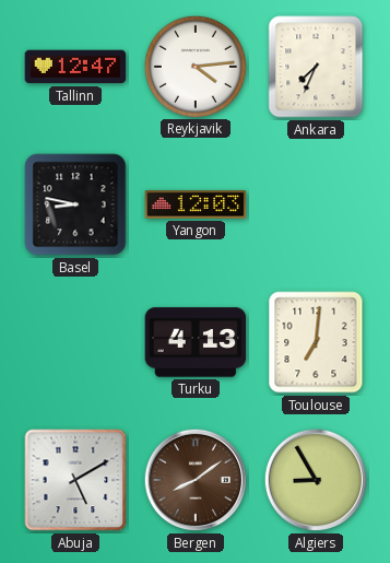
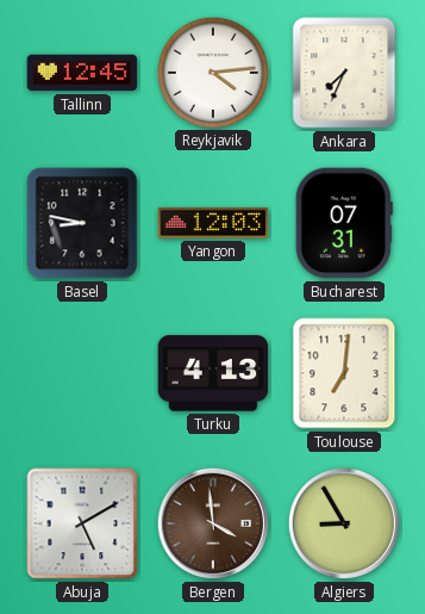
Tallinn: 12:47 -> 12:45 (82, 73)
Bucharest: none -> 07:31 (344, 223)
Bergen: 8:09 -> 3:59 (213, 523)
